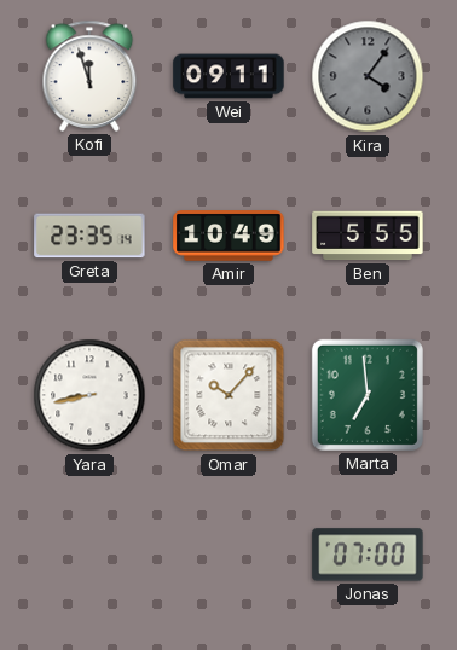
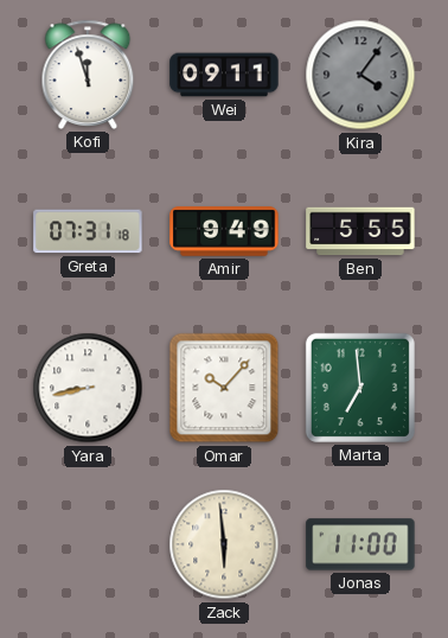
Greta: 23:35 -> 07:31 (88, 231)
Amir: 10:49 -> 9:49 (224, 231)
Zack: none -> 5:59 (224, 544)
Jonas: 07:00 -> 11:00 (360, 544)
